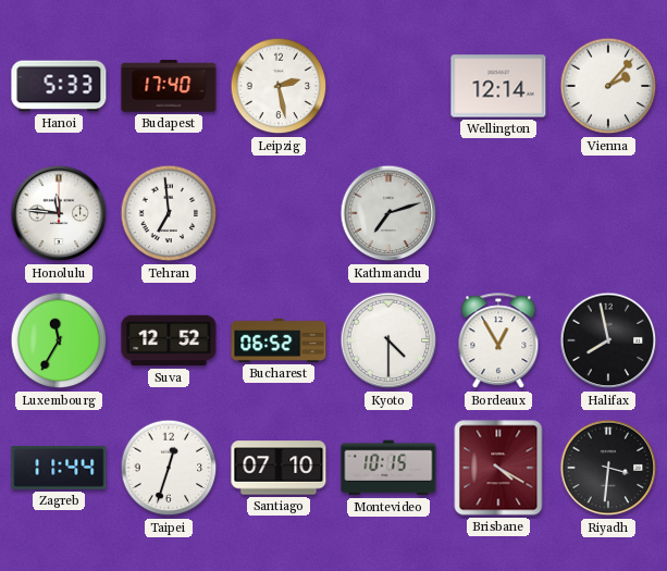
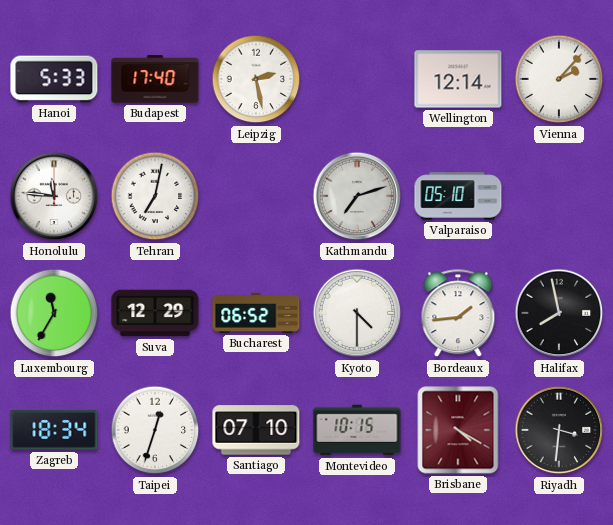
Tehran: 6:59 -> 7:02 (155, 196)
Valparaiso: none -> 05:10 (458, 196)
Suva: 12:52 -> 12:29 (155, 313)
Bordeaux: 12:55 -> 1:44 (458, 314)
Zagreb: 11:44 -> 18:34 (54, 431)
